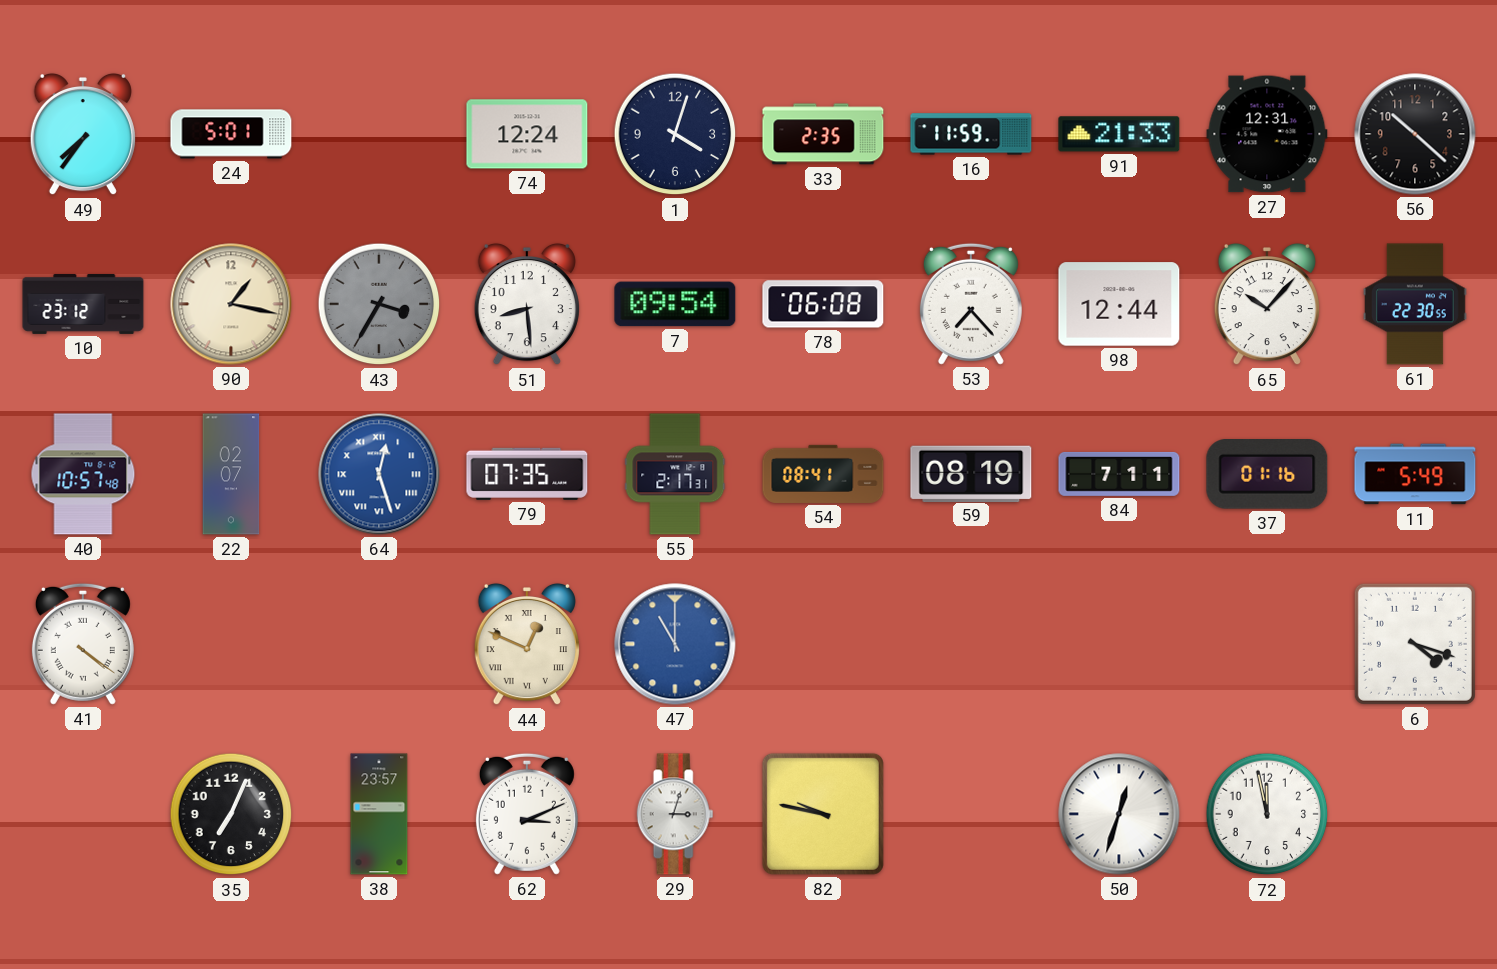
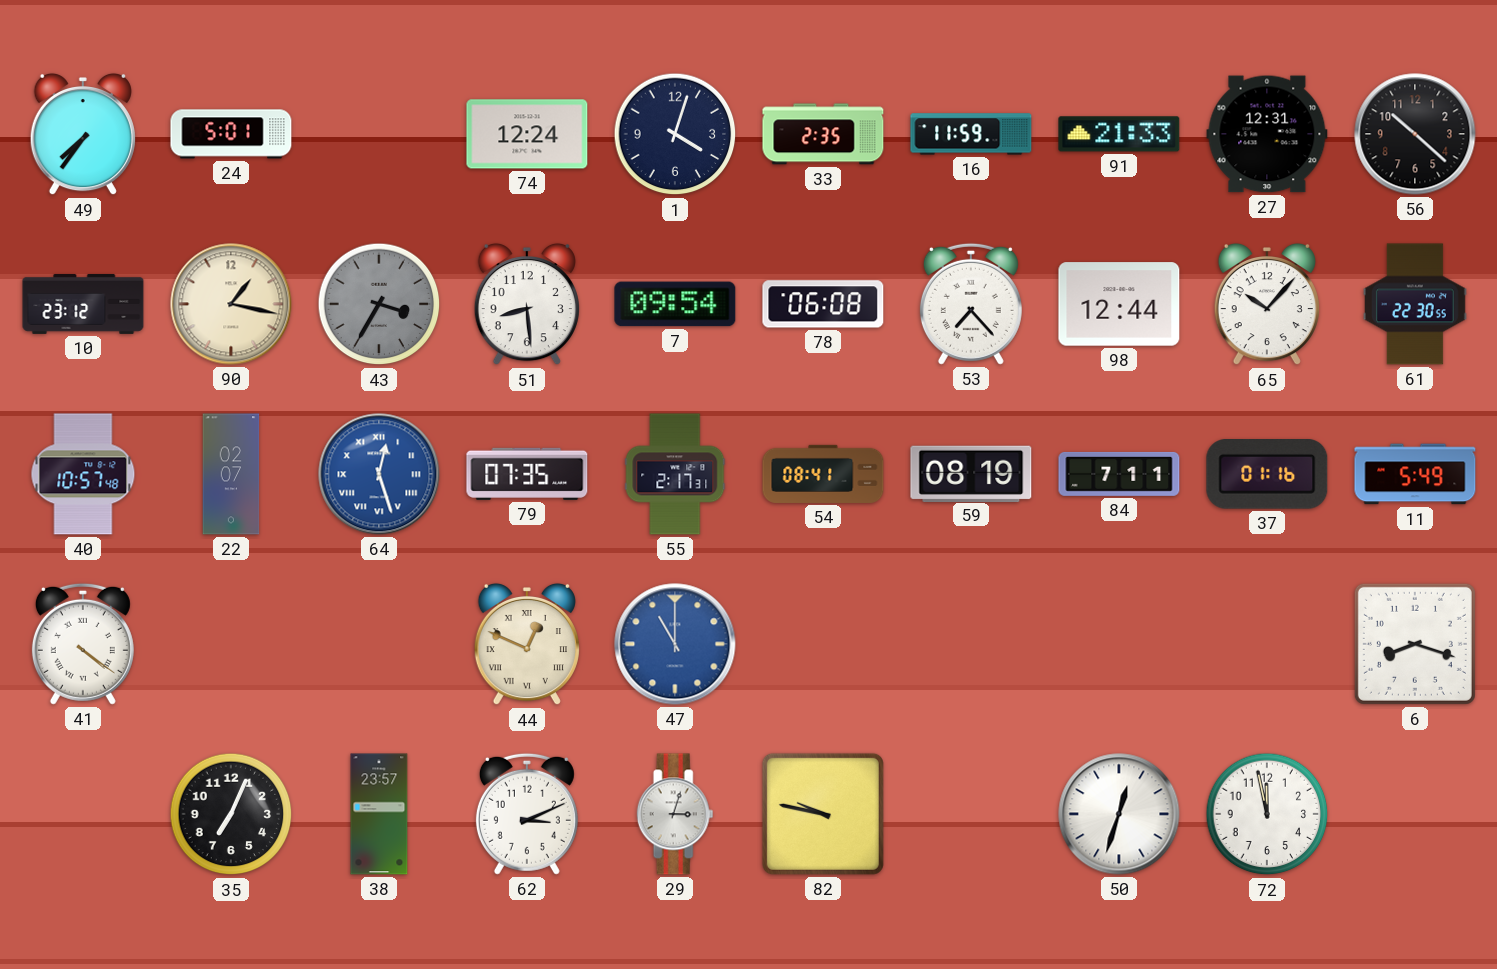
6: 4:18 -> 8:18 (1415, 644)
